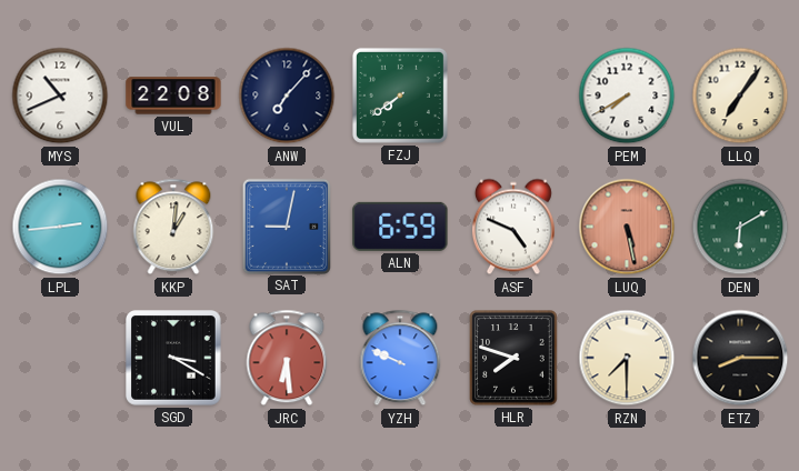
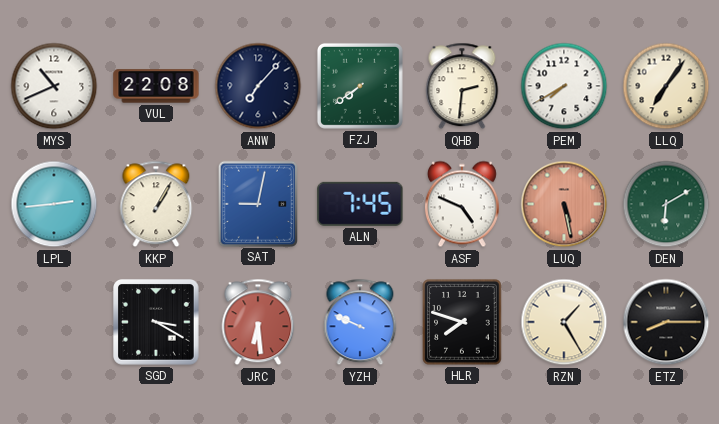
QHB: none -> 2:31 (462, 86)
KKP: 1:01 -> 1:05 (156, 204)
ALN: 6:59 -> 7:45 (360, 204)
RZN: 7:30 -> 1:25 (564, 322)
